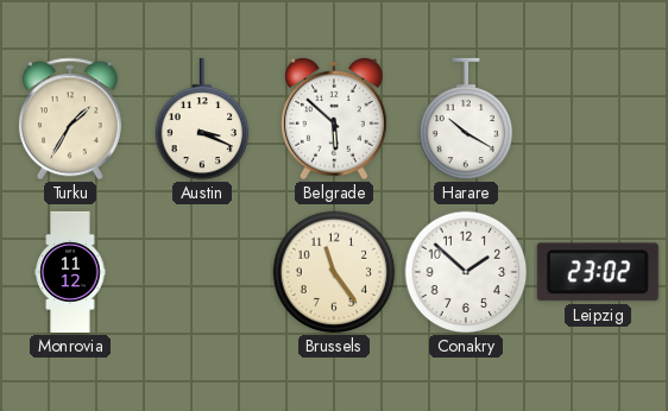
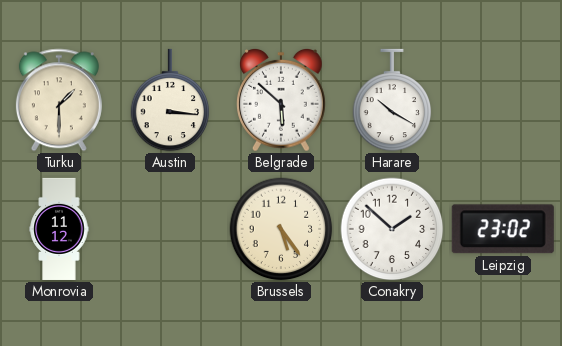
Turku: 1:35 -> 1:30 (59, 100)
Austin: 3:19 -> 3:16 (170, 100)
Brussels: 11:24 -> 5:24 (281, 229)
